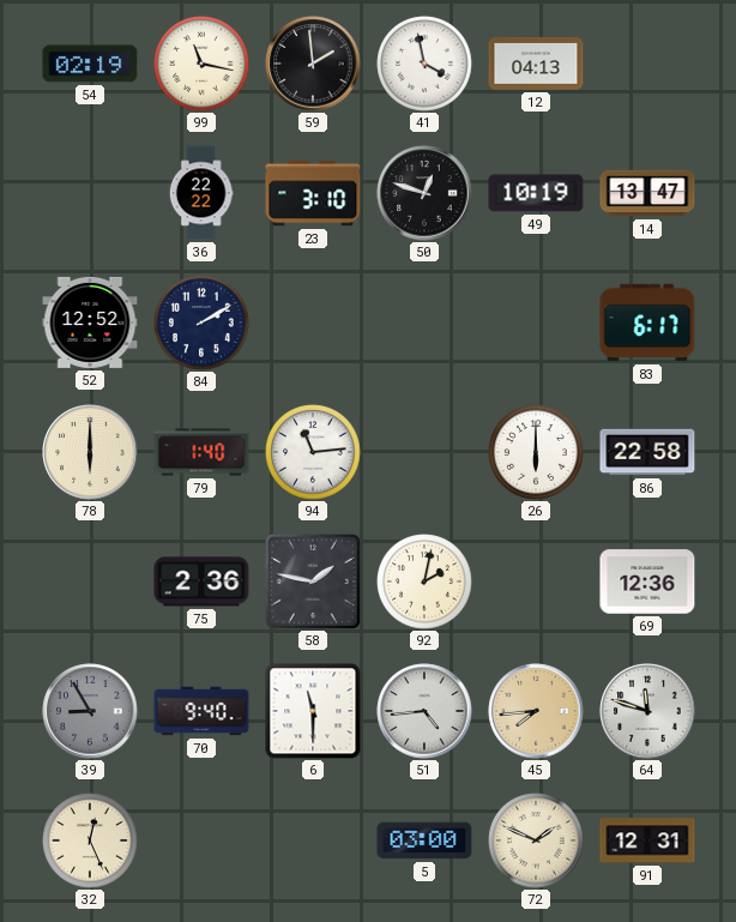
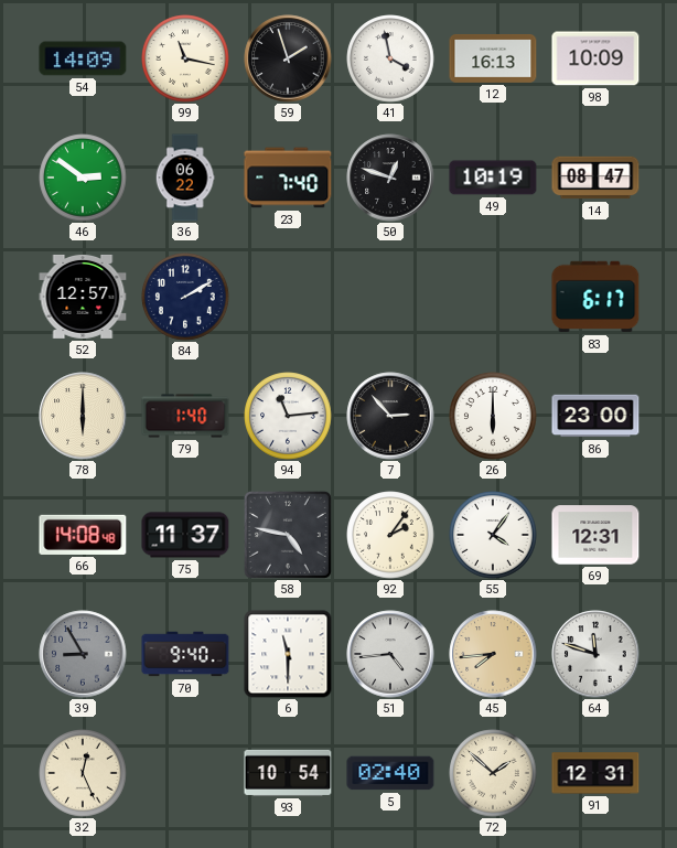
54: 02:19 -> 14:09 (83, 58)
59: 1:59 -> 1:57 (288, 58)
12: 04:13 -> 16:13 (493, 58)
98: none -> 10:09 (595, 58)
46: none -> 2:51 (83, 178)
36: 22:22 -> 06:22 (185, 178)
23: 3:10 -> 7:40 (288, 178)
14: 13:47 -> 08:47 (595, 178)
52: 12:52 -> 12:57 (83, 297)
7: none -> 2:53 (390, 416)
86: 22:58 -> 23:00 (595, 416)
66: none -> 14:08 (83, 535)
75: 2:36 -> 11:37 (185, 535)
58: 1:47 -> 4:47 (288, 535)
92: 2:02 -> 2:06 (390, 535)
55: none -> 4:06 (493, 535)
69: 12:36 -> 12:31 (595, 535)
93: none -> 10:54 (288, 773)
5: 03:00 -> 02:40 (390, 773)
72: 1:49 -> 1:52 (493, 773)
